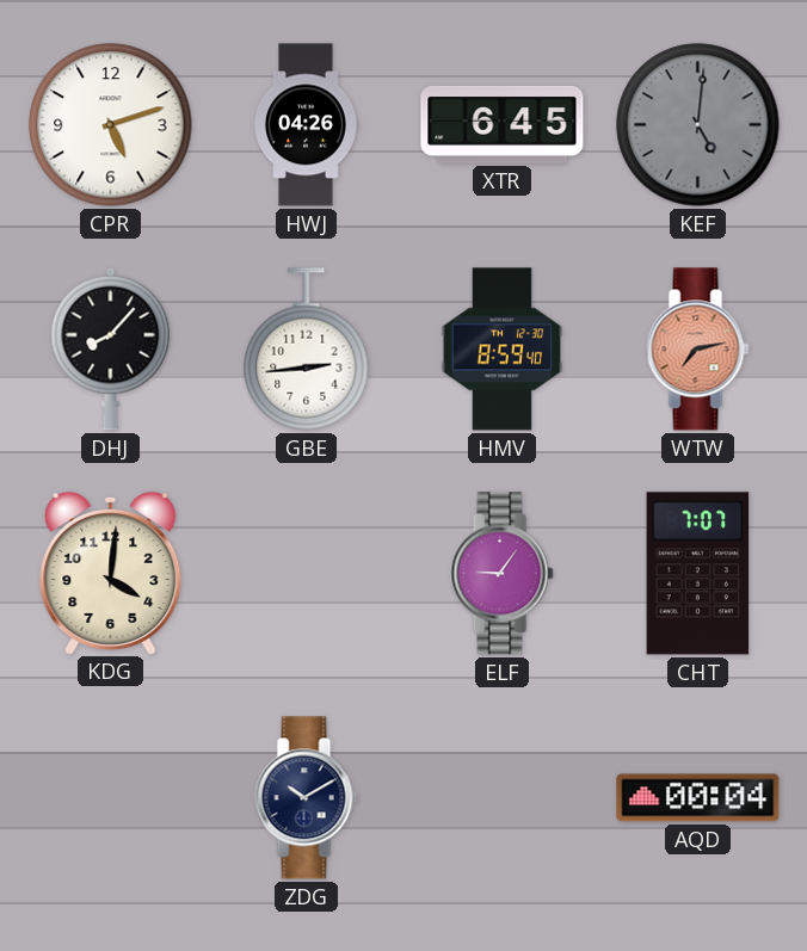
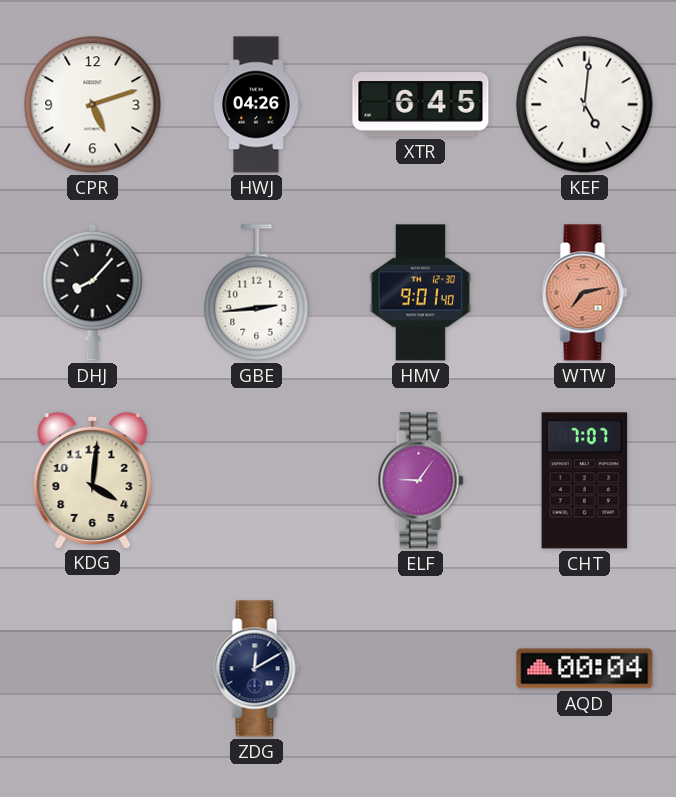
KEF dial: grey -> white (585, 105)
HMV: 8:59 -> 9:01 (421, 293)
ZDG: 10:10 -> 12:10 (257, 669)
